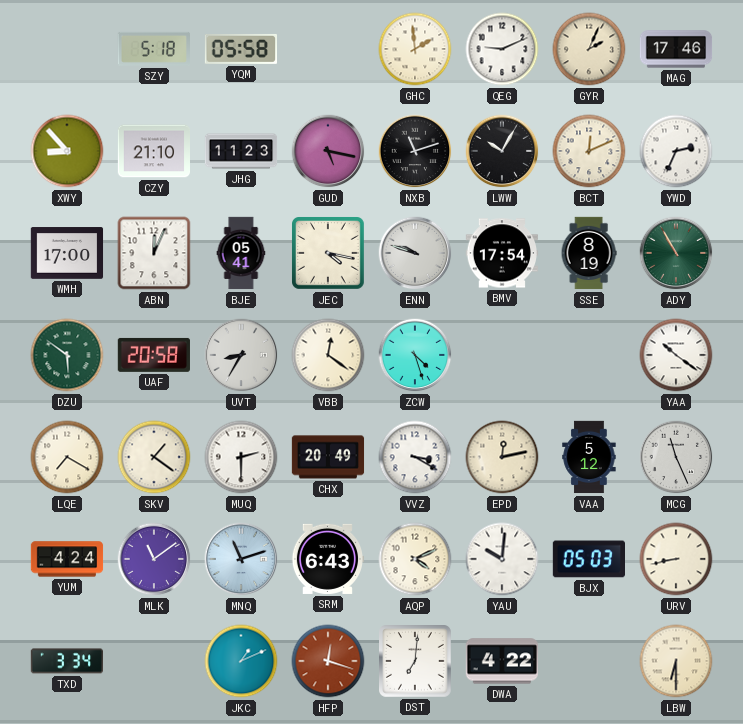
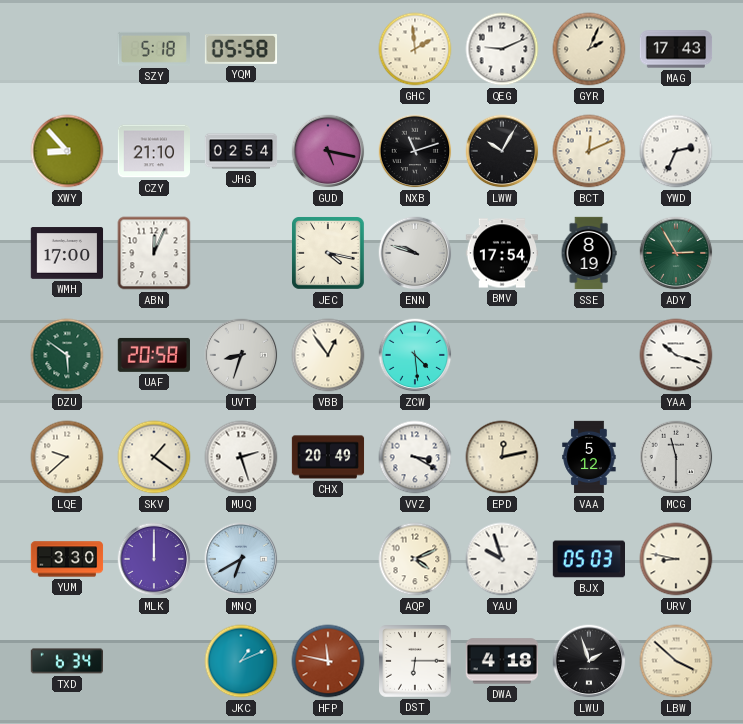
MAG: 17:46 -> 17:43 (676, 49)
JHG: 11:23 -> 02:54 (241, 151)
BJE: 05:41 -> none (241, 253)
ADY: 10:55 -> 2:55 (676, 253)
UVT: 8:35 -> 8:33 (241, 355)
VBB: 12:21 -> 12:54 (328, 355)
ZCW: 4:27 -> 4:29 (415, 355)
YAA: 10:21 -> 10:18 (676, 355)
LQE: 7:20 -> 9:38 (67, 457)
MUQ: 2:30 -> 2:27 (241, 457)
MCG: 11:26 -> 11:30 (676, 457)
YUM: 4:24 -> 3:30 (67, 559)
MLK: 11:09 -> 12:00 (154, 559)
MNQ: 11:12 -> 6:40 (241, 559)
SRM: 6:43 -> none (327, 559)
YAU: 10:01 -> 9:57 (502, 559)
URV: 8:43 -> 8:47 (676, 559)
TXD: 3:34 -> 6:34 (67, 661)
HFP: 12:18 -> 11:47 (328, 661)
DST: 7:01 -> 6:15 (416, 662)
DWA: 4:22 -> 4:18 (501, 661)
LWU: none -> 1:57 (589, 661)
LBW: 6:30 -> 3:52 (676, 661)
